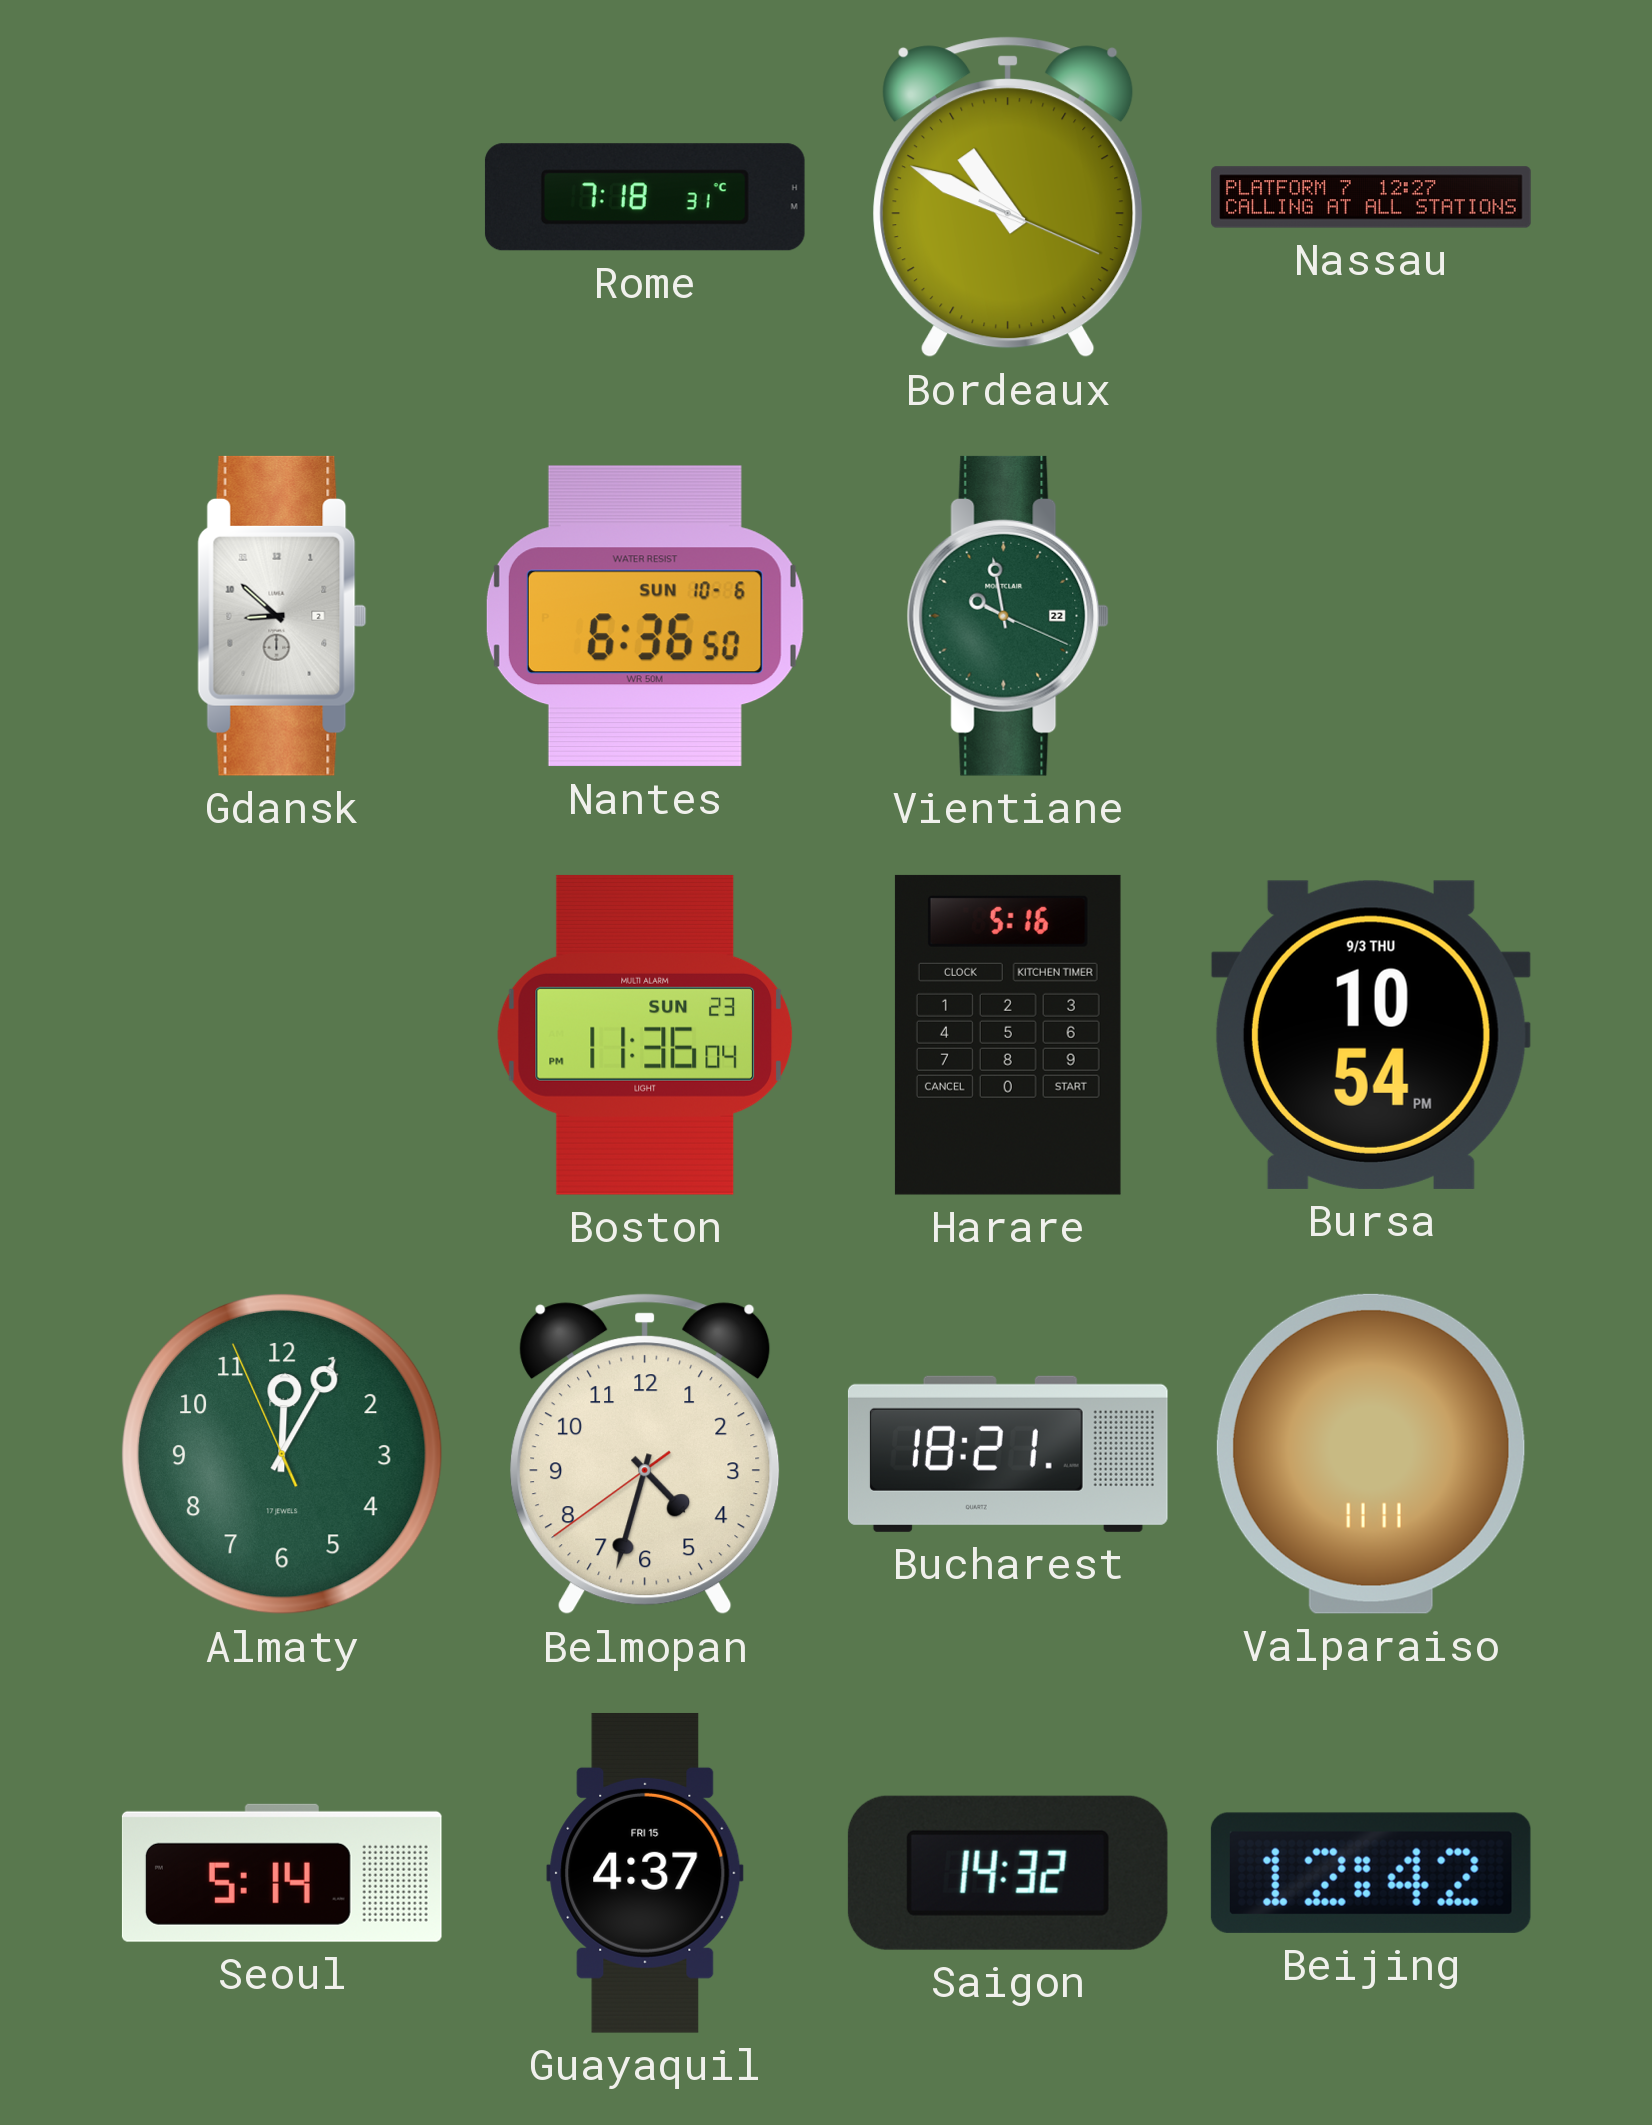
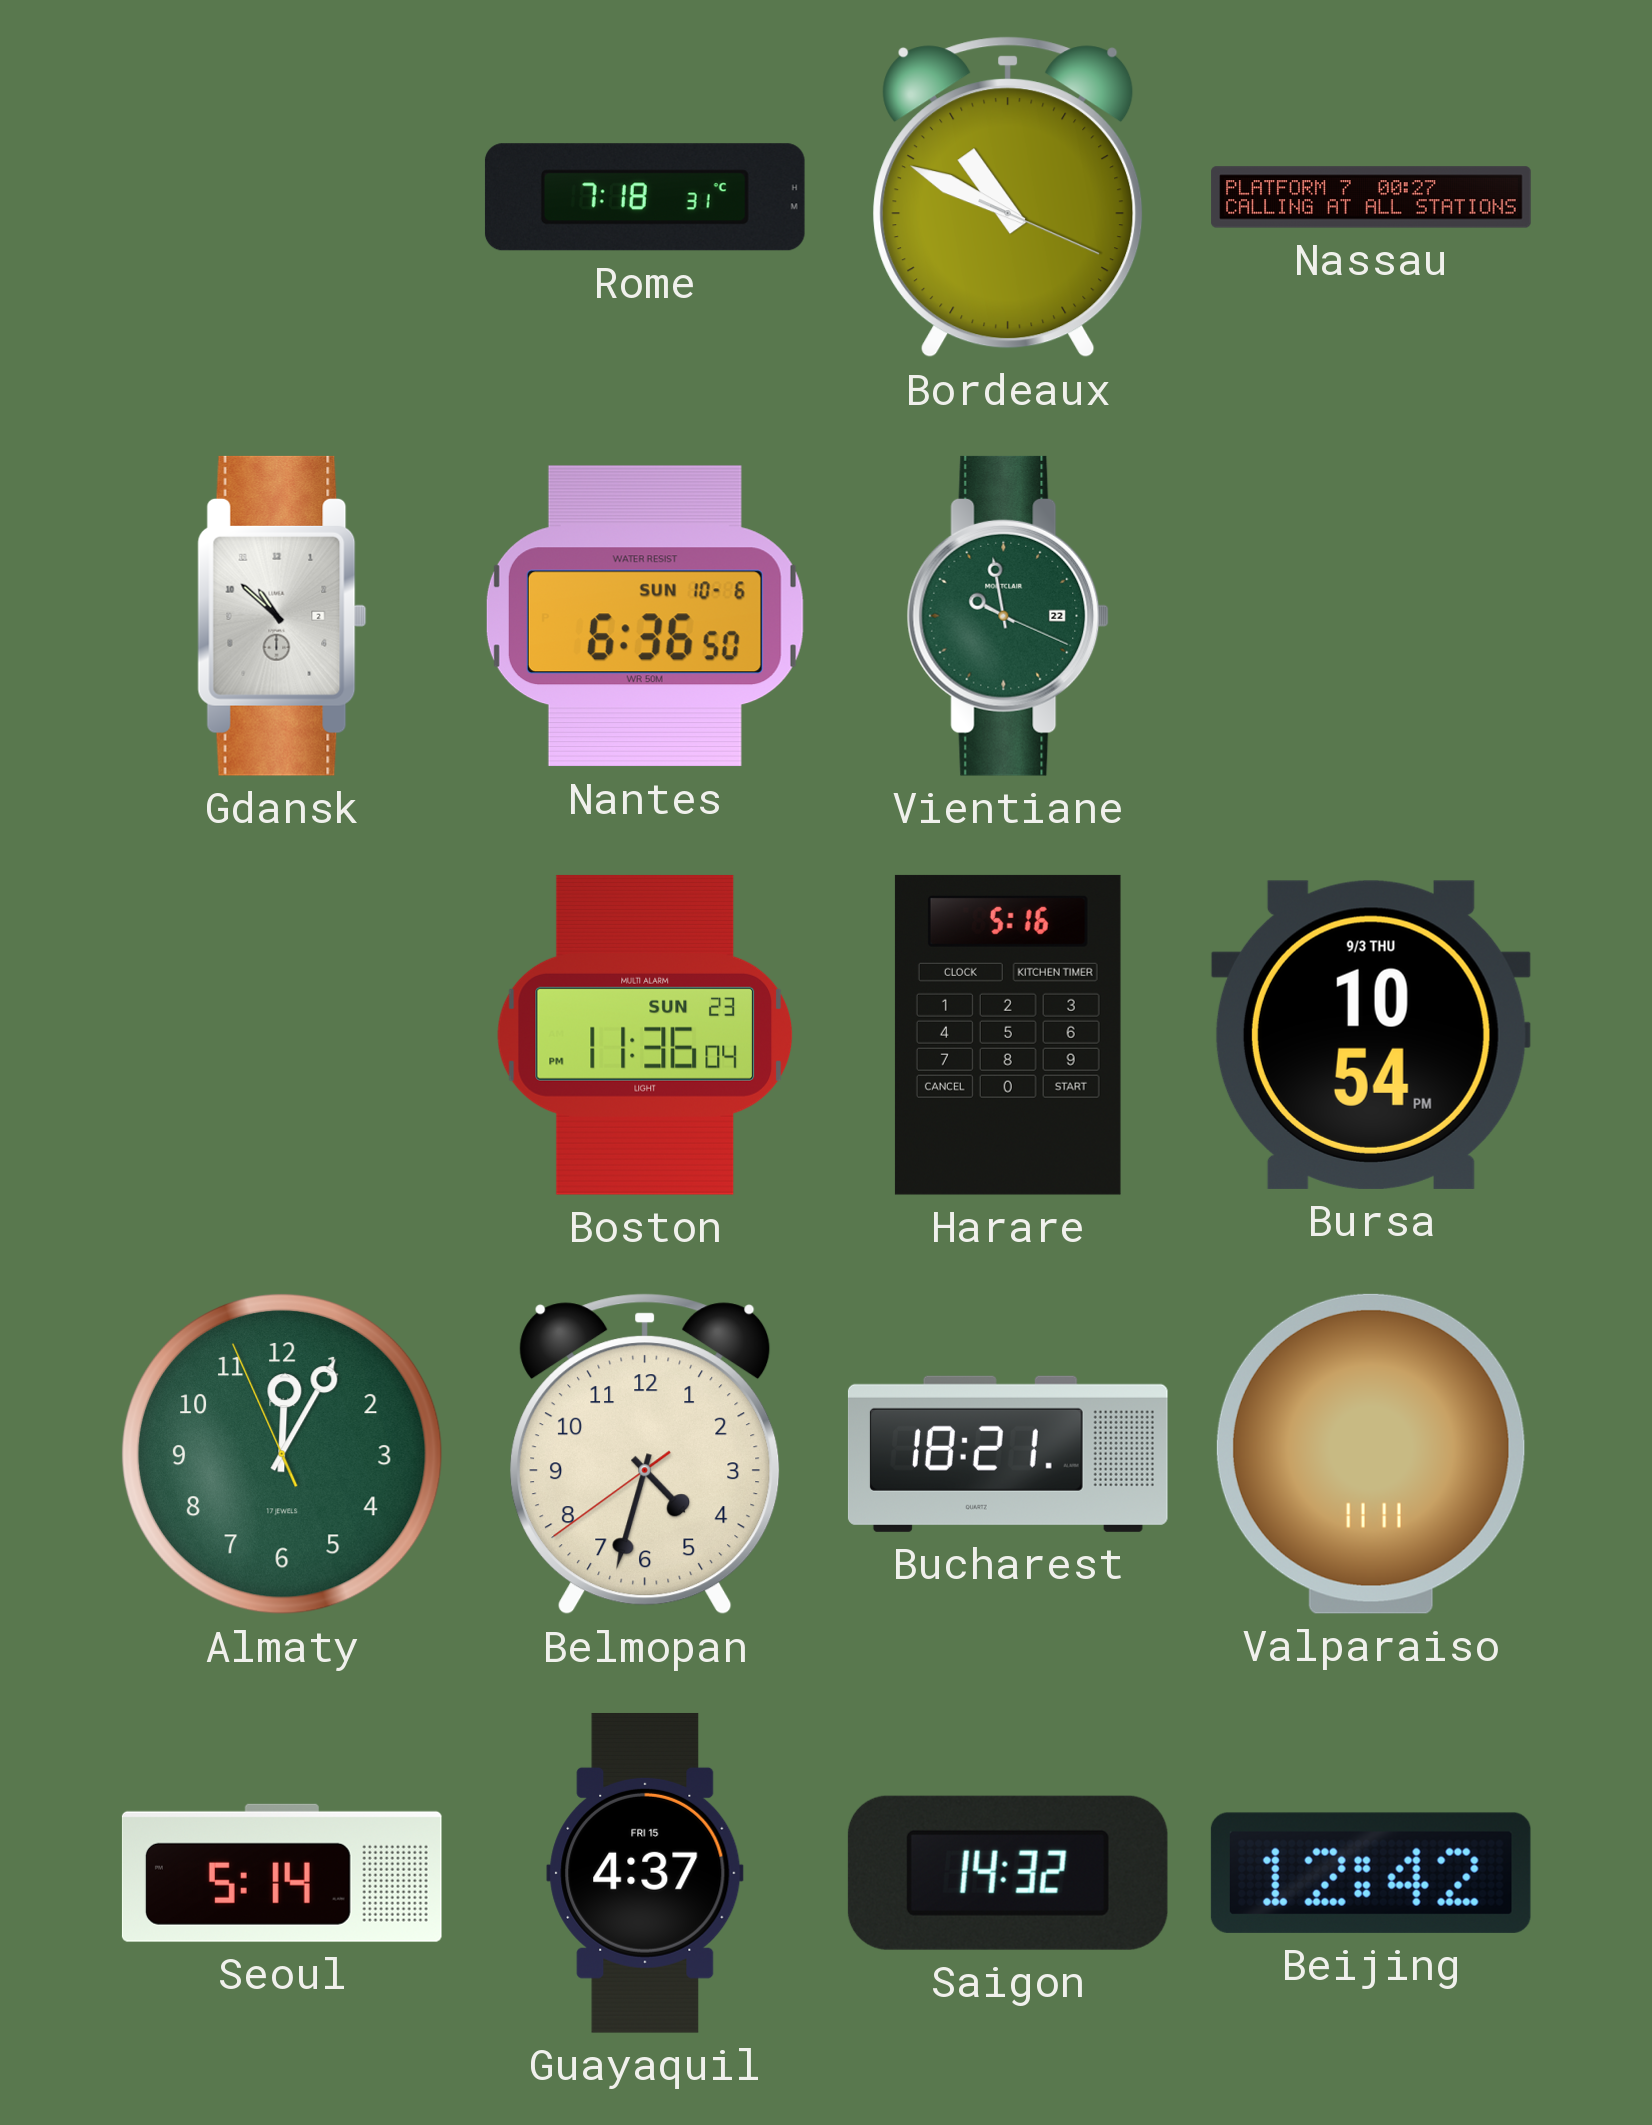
Nassau: 12:27 -> 00:27 (1371, 197)
Gdansk: 8:52 -> 10:52 (282, 616)
